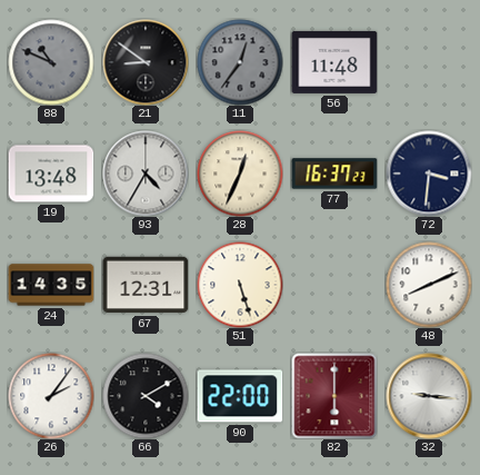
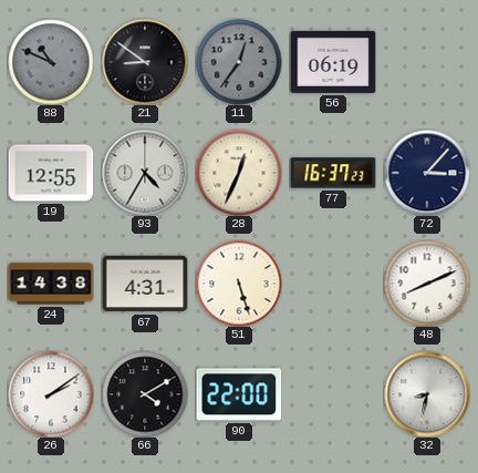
56: 11:48 -> 06:19 (333, 62)
19: 13:48 -> 12:55 (51, 173)
72: 3:31 -> 3:07 (427, 173)
24: 14:35 -> 14:38 (51, 284)
67: 12:31 -> 4:31 (145, 284)
26: 2:06 -> 2:09 (51, 394)
82: 6:00 -> none (334, 396)
32: 9:16 -> 8:32 (427, 394)
